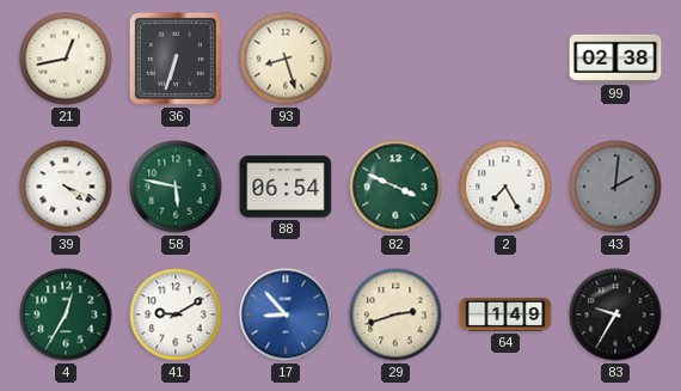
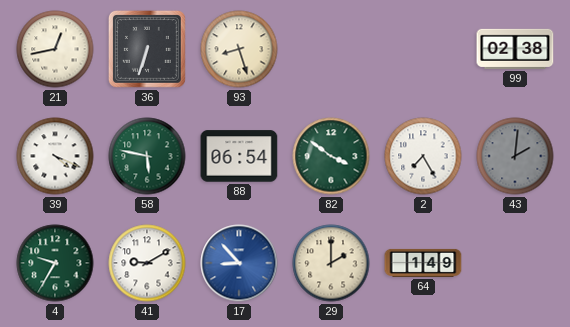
82: 3:49 -> 3:51 (331, 156)
4: 12:35 -> 9:35 (55, 263)
29: 2:42 -> 2:00 (331, 263)
83: 9:35 -> none (615, 314)
